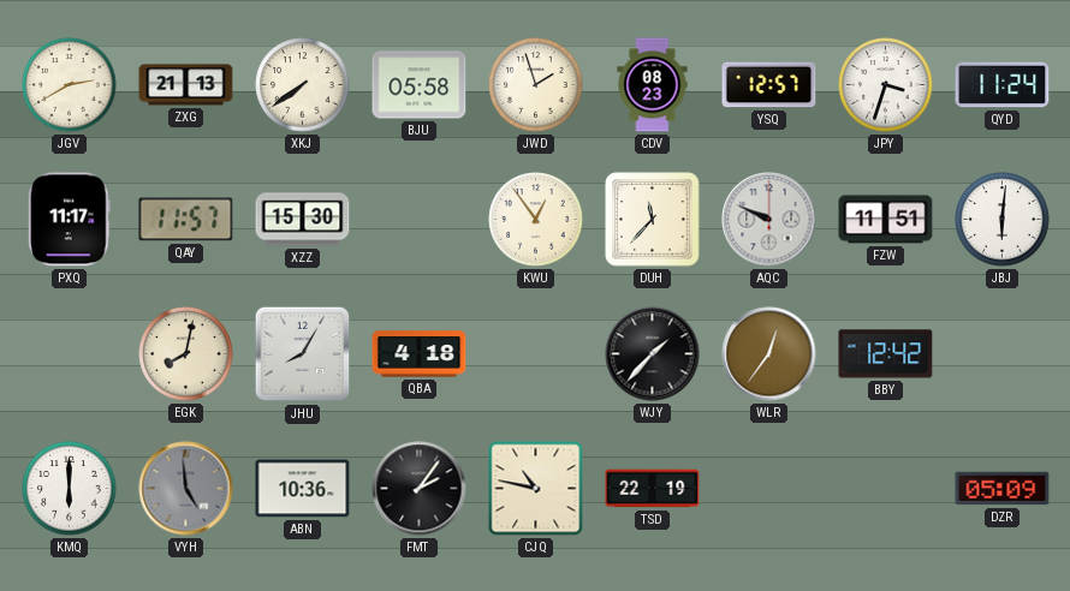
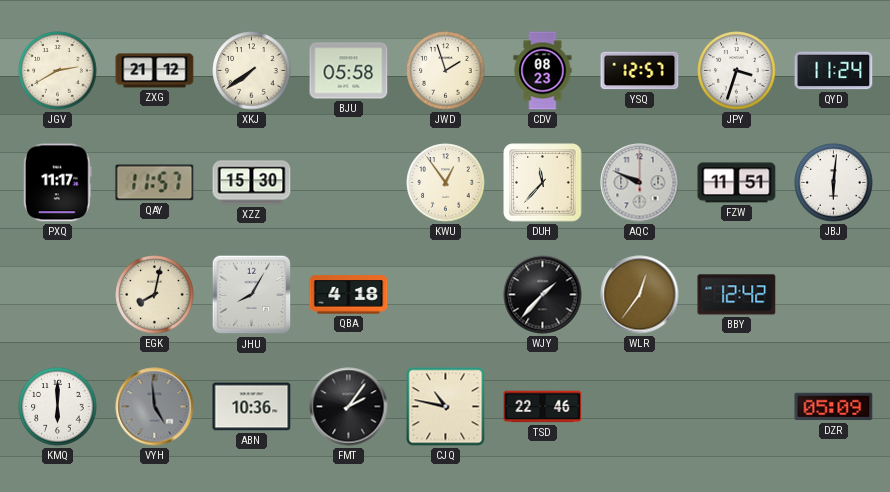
ZXG: 21:13 -> 21:12 (155, 71)
TSD: 22:19 -> 22:46 (543, 407)
